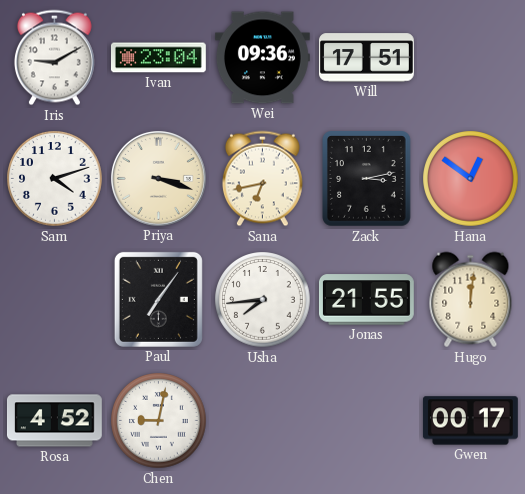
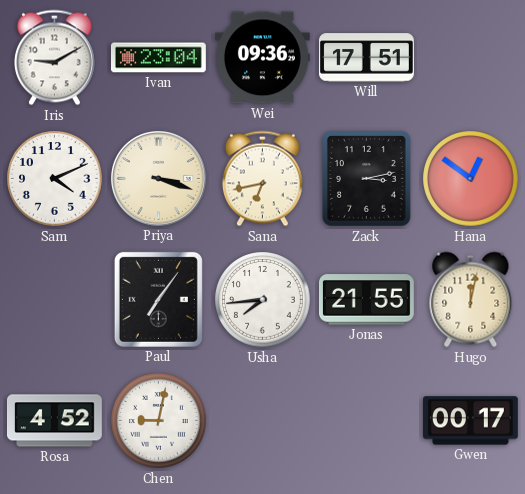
Sam: 4:12 -> 4:11 (55, 179)
Hugo: 12:01 -> 12:02 (471, 300)
